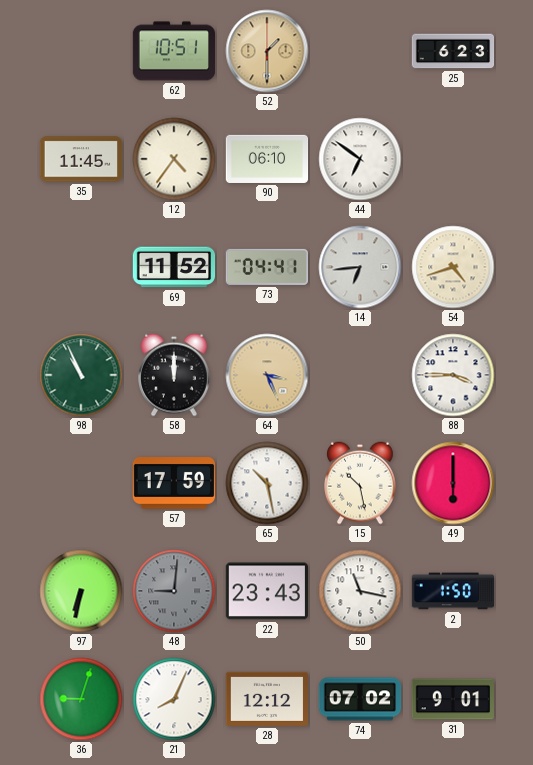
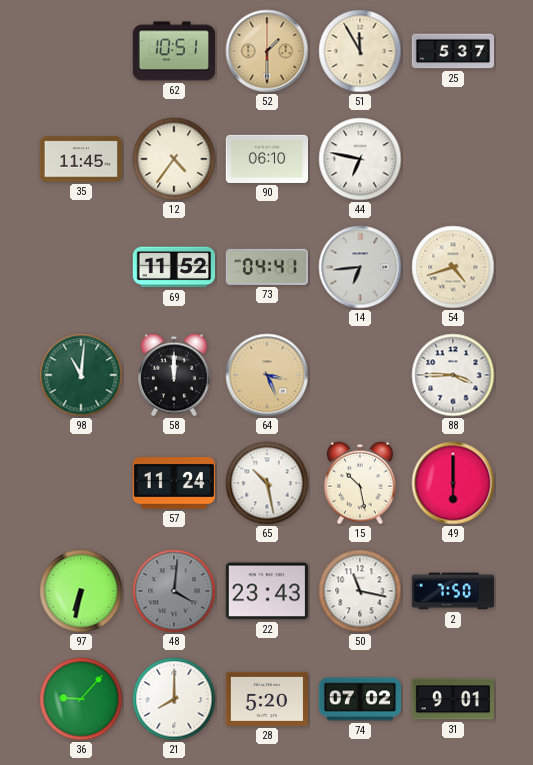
51: none -> 11:55 (360, 51)
25: 6:23 -> 5:37 (453, 51)
44: 6:51 -> 6:47 (360, 159)
98: 10:56 -> 11:01 (81, 375)
57: 17:59 -> 11:24 (173, 484)
48: 9:01 -> 4:01 (174, 591)
2: 1:50 -> 7:50 (453, 591)
36: 9:03 -> 9:07 (81, 699)
21: 8:04 -> 8:00 (174, 699)
28: 12:12 -> 5:20 (267, 699)
